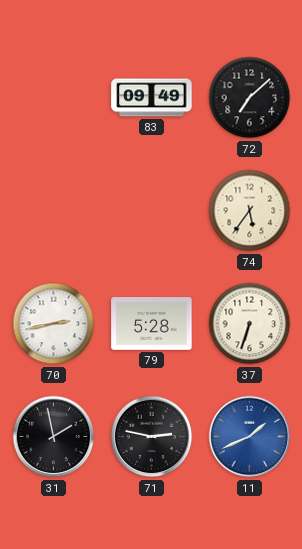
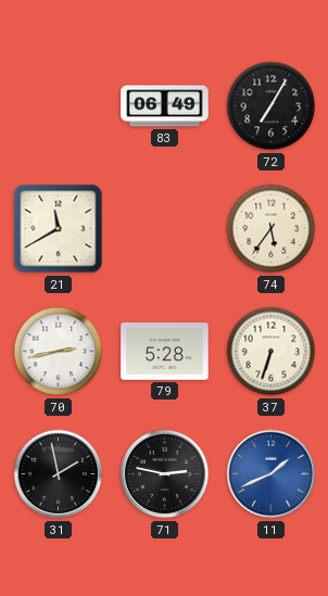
83: 09:49 -> 06:49 (165, 106)
72: 7:08 -> 7:05 (272, 106)
21: none -> 11:40 (59, 229)
